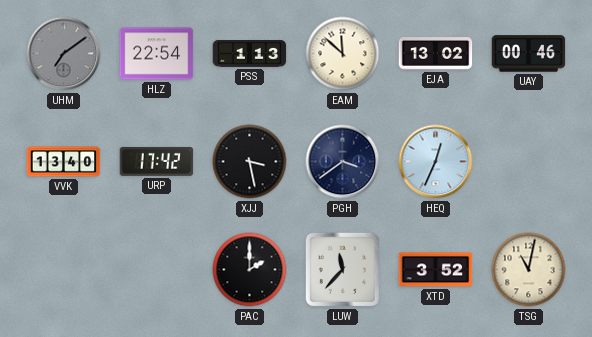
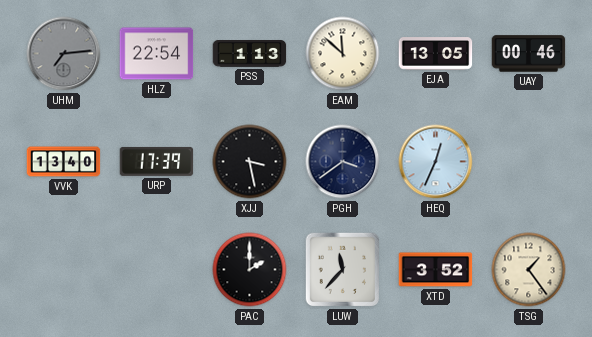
UHM: 7:09 -> 7:14 (64, 54)
EJA: 13:02 -> 13:05 (436, 54)
URP: 17:42 -> 17:39 (157, 161)
TSG: 11:02 -> 1:24 (529, 270)
